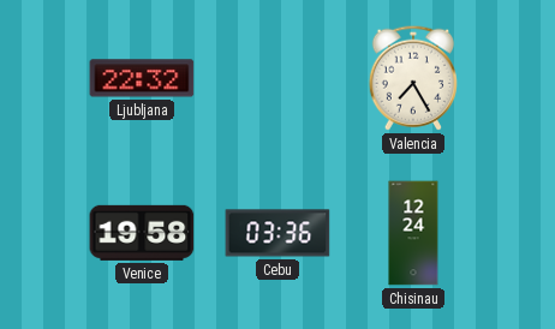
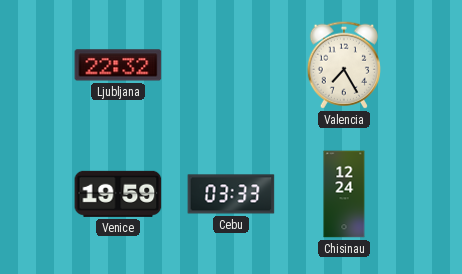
Venice: 19:58 -> 19:59 (118, 194)
Cebu: 03:36 -> 03:33 (231, 194)
